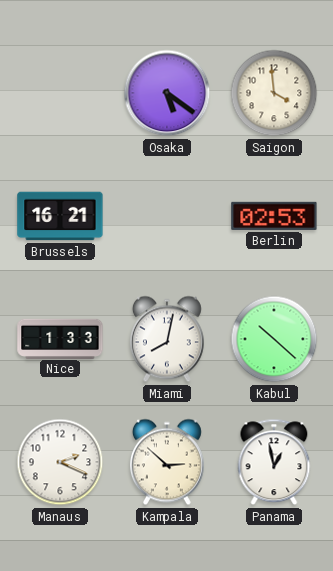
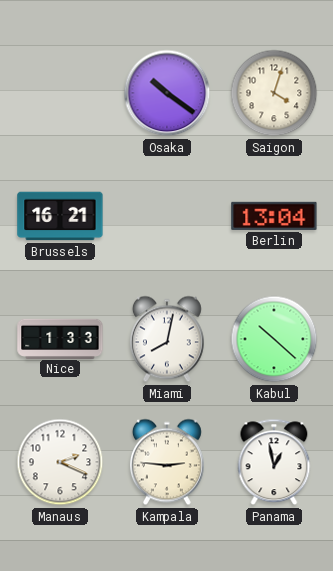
Osaka: 5:21 -> 10:21 (167, 93)
Saigon: 3:59 -> 4:03 (274, 93)
Berlin: 02:53 -> 13:04 (274, 216)
Kampala: 2:52 -> 2:46 (167, 462)
